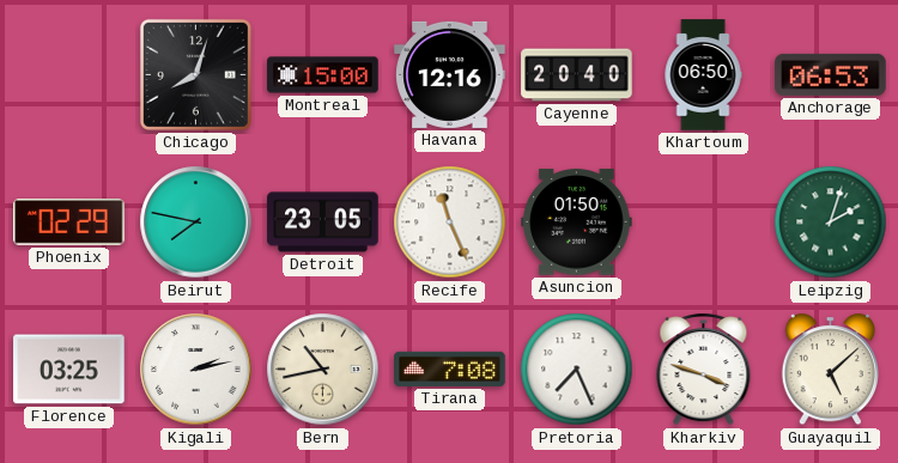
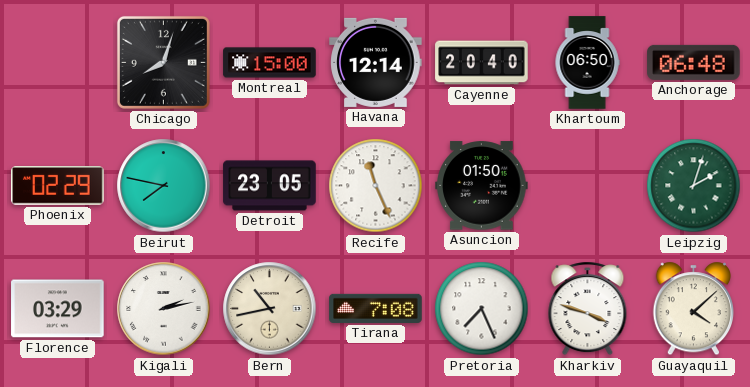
Havana: 12:16 -> 12:14 (376, 62)
Anchorage: 06:53 -> 06:48 (694, 62)
Florence: 03:25 -> 03:29 (58, 309)
Guayaquil: 5:08 -> 4:08 (693, 309)
